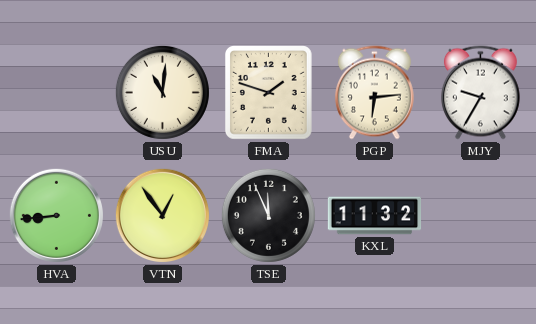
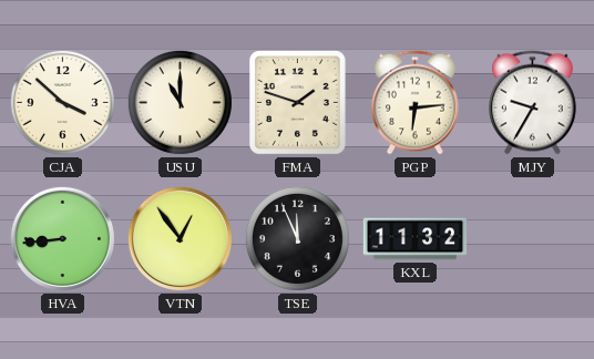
CJA: none -> 3:52 (62, 102)
USU: 11:01 -> 11:00 (180, 102)
